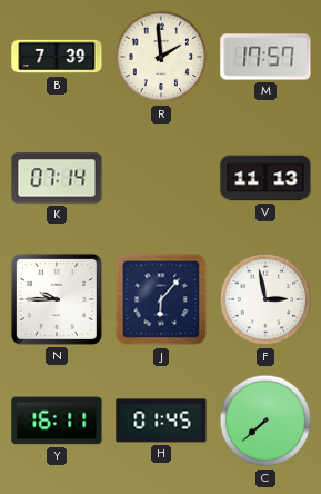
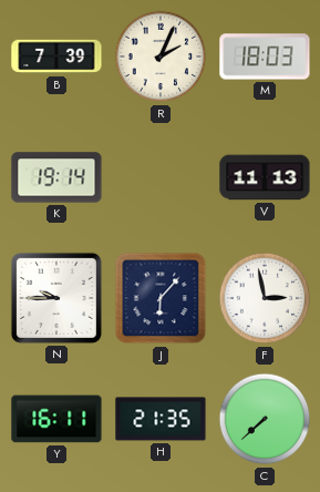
R: 1:59 -> 2:04 (161, 57)
M: 17:57 -> 18:03 (265, 57)
K: 07:14 -> 19:14 (56, 177)
H: 01:45 -> 21:35 (161, 419)
